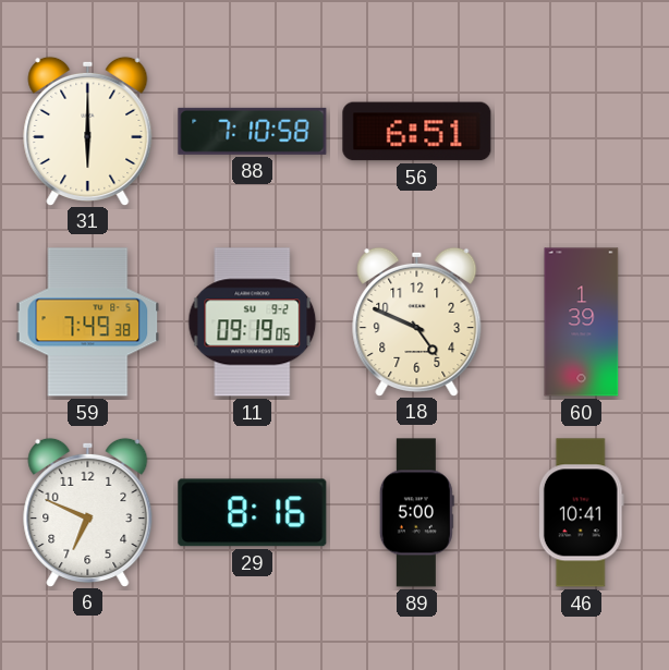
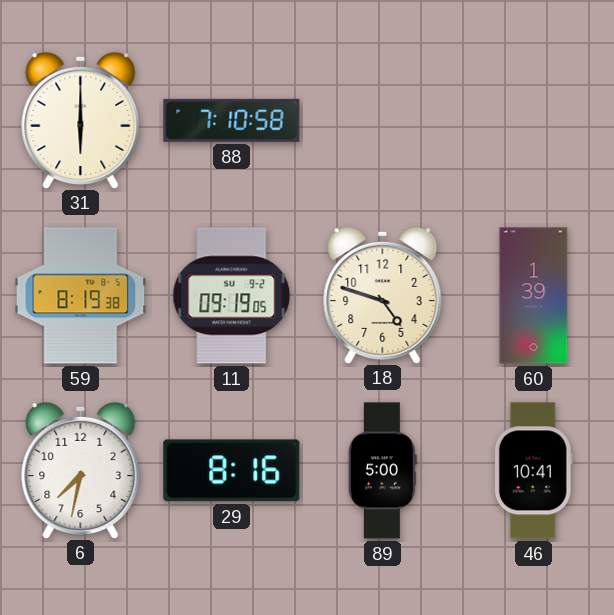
56: 6:51 -> none (417, 132)
59: 7:49 -> 8:19 (81, 296)
18: 4:49 -> 4:48 (383, 295)
6: 6:49 -> 7:32 (81, 470)
